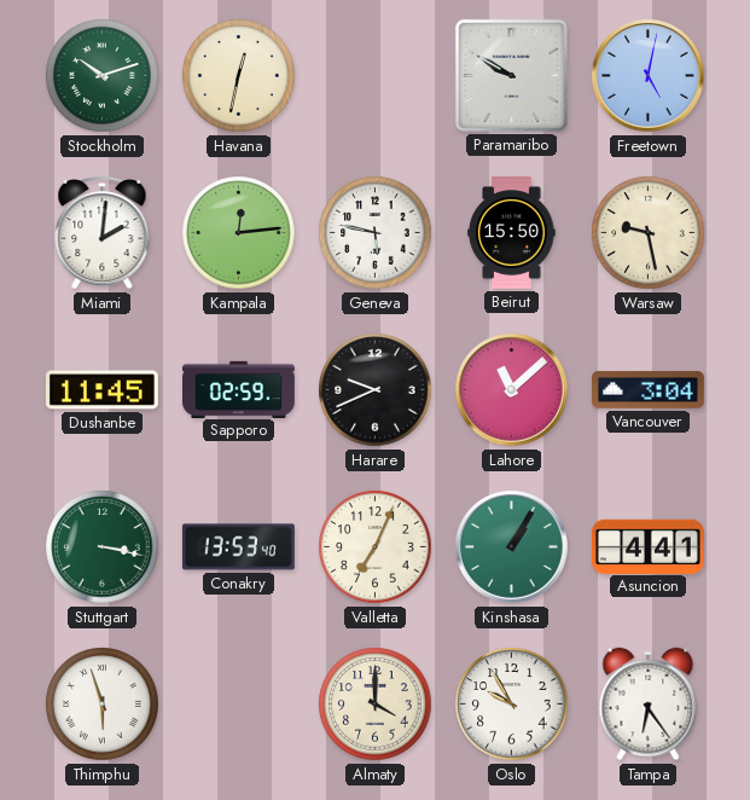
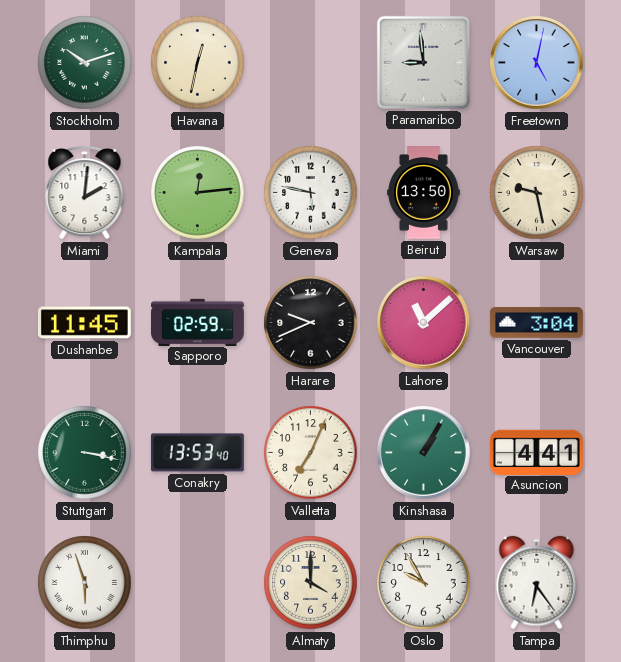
Paramaribo: 9:50 -> 8:59 (423, 62)
Beirut: 15:50 -> 13:50 (424, 193)
